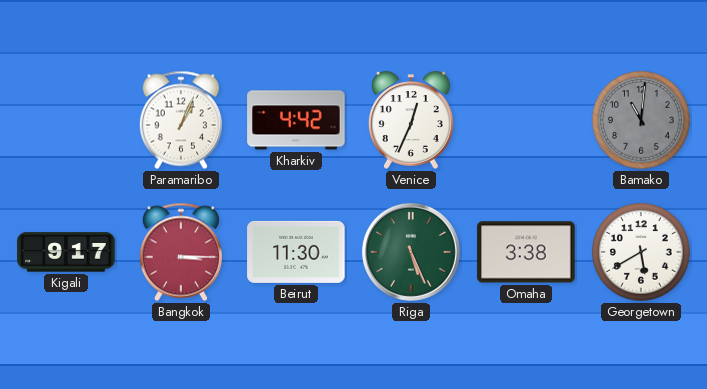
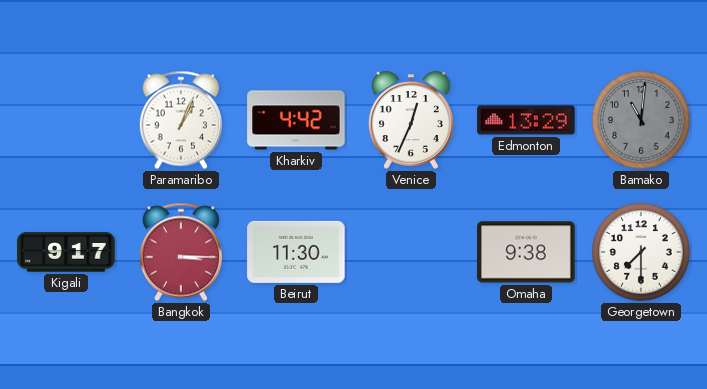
Edmonton: none -> 13:29 (526, 120)
Riga: 5:26 -> none (411, 252)
Omaha: 3:38 -> 9:38 (526, 252)
Georgetown: 5:40 -> 7:30 (641, 252)
